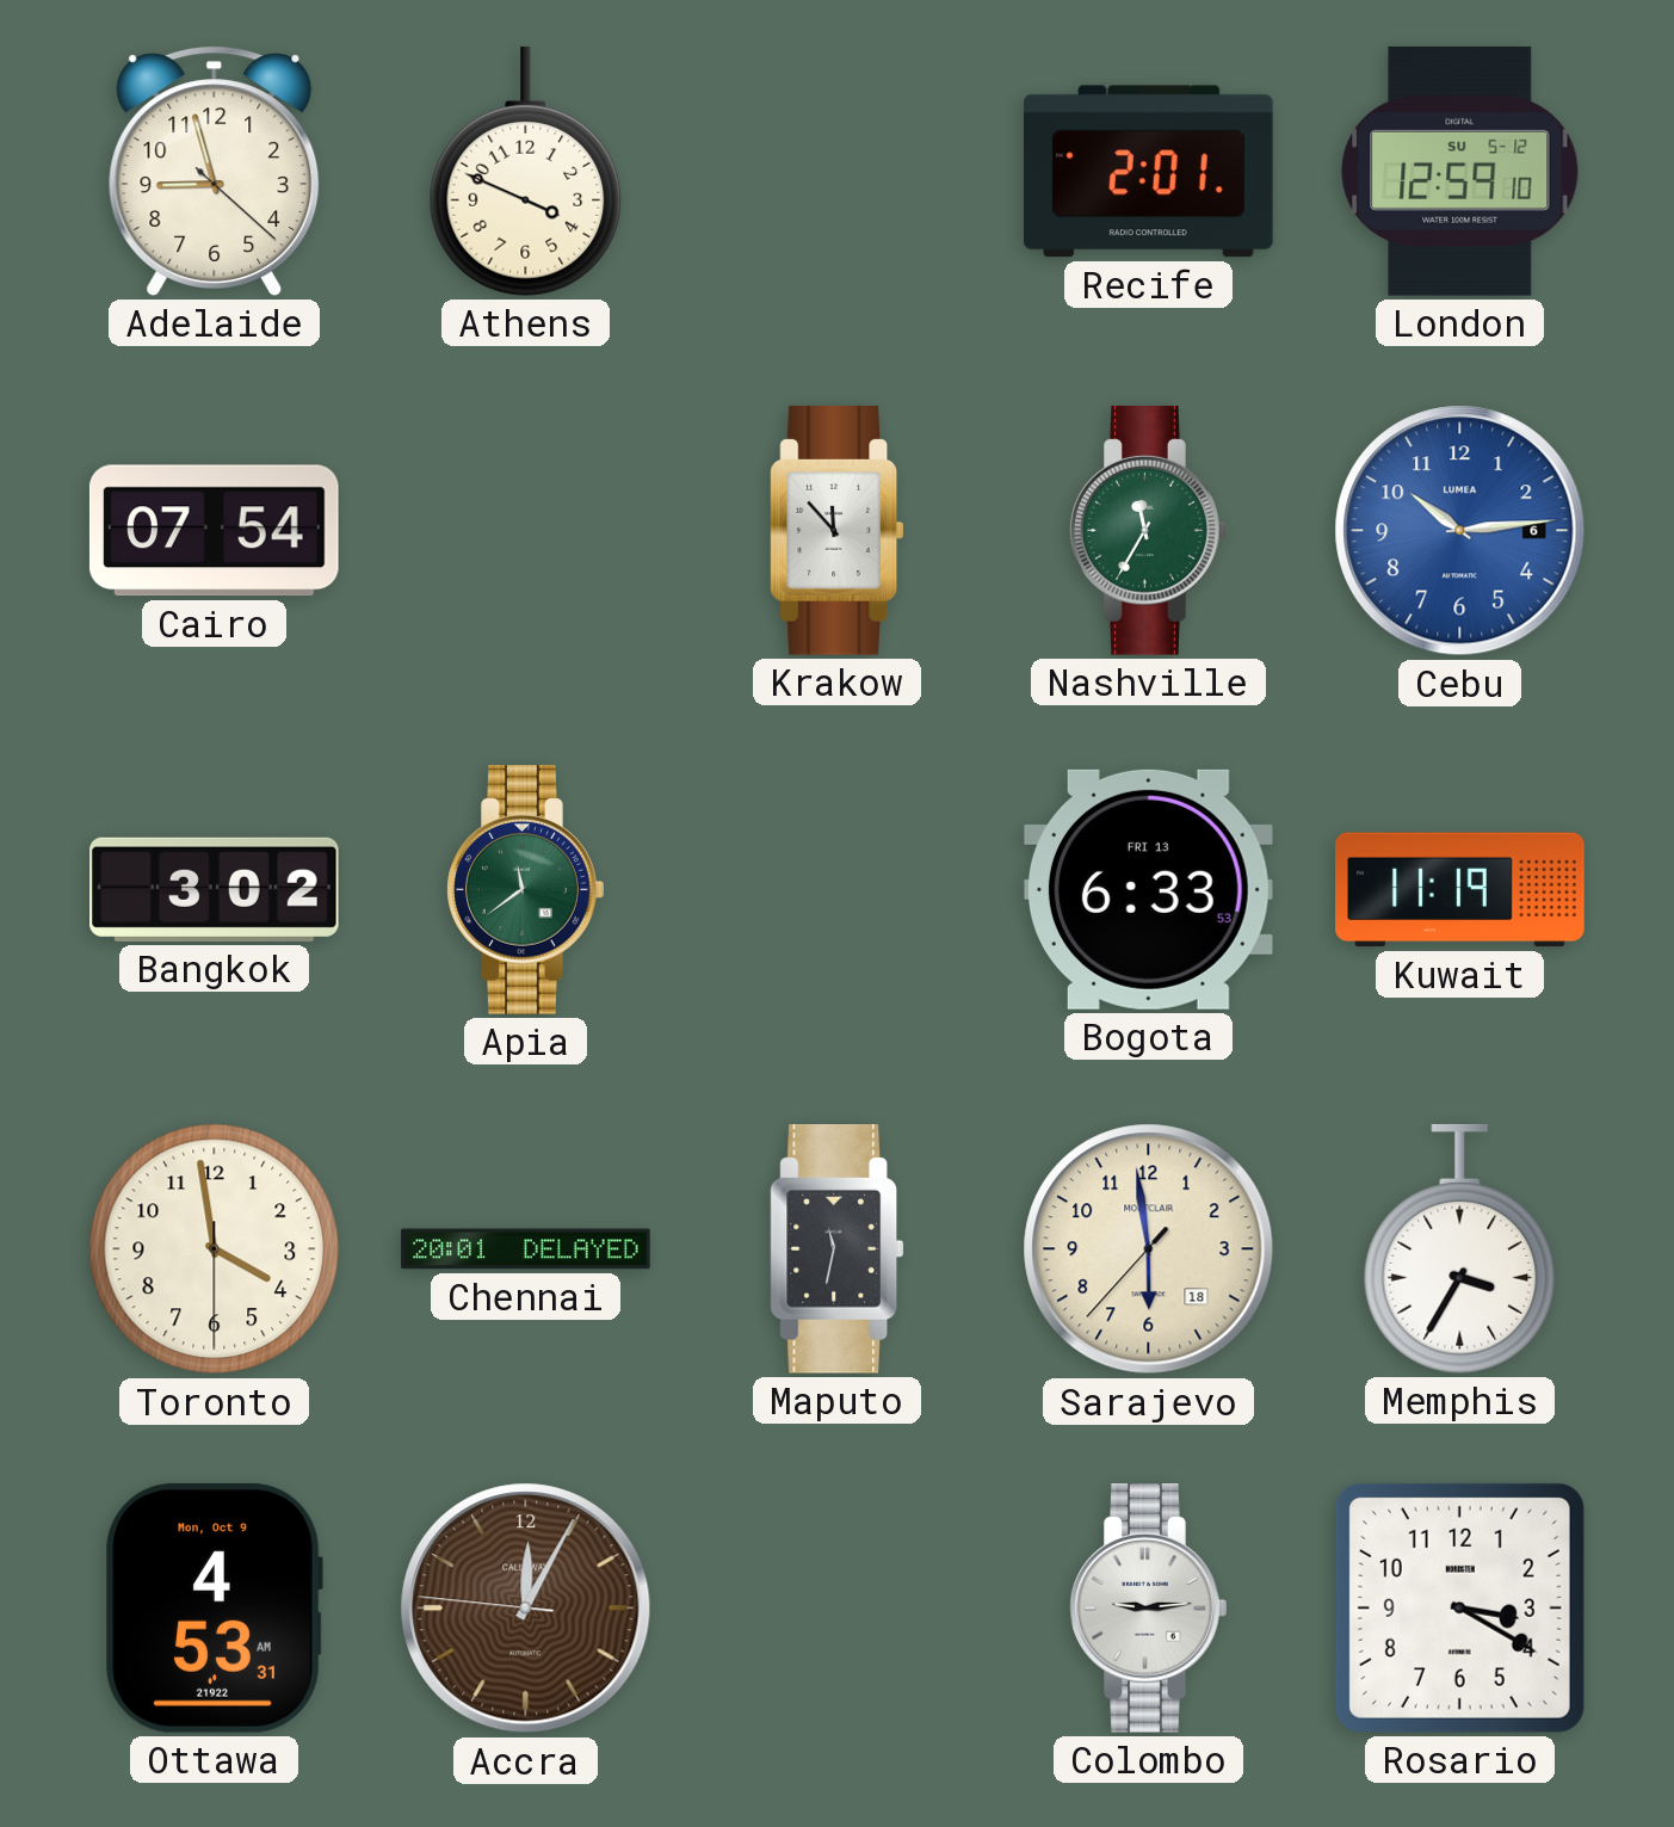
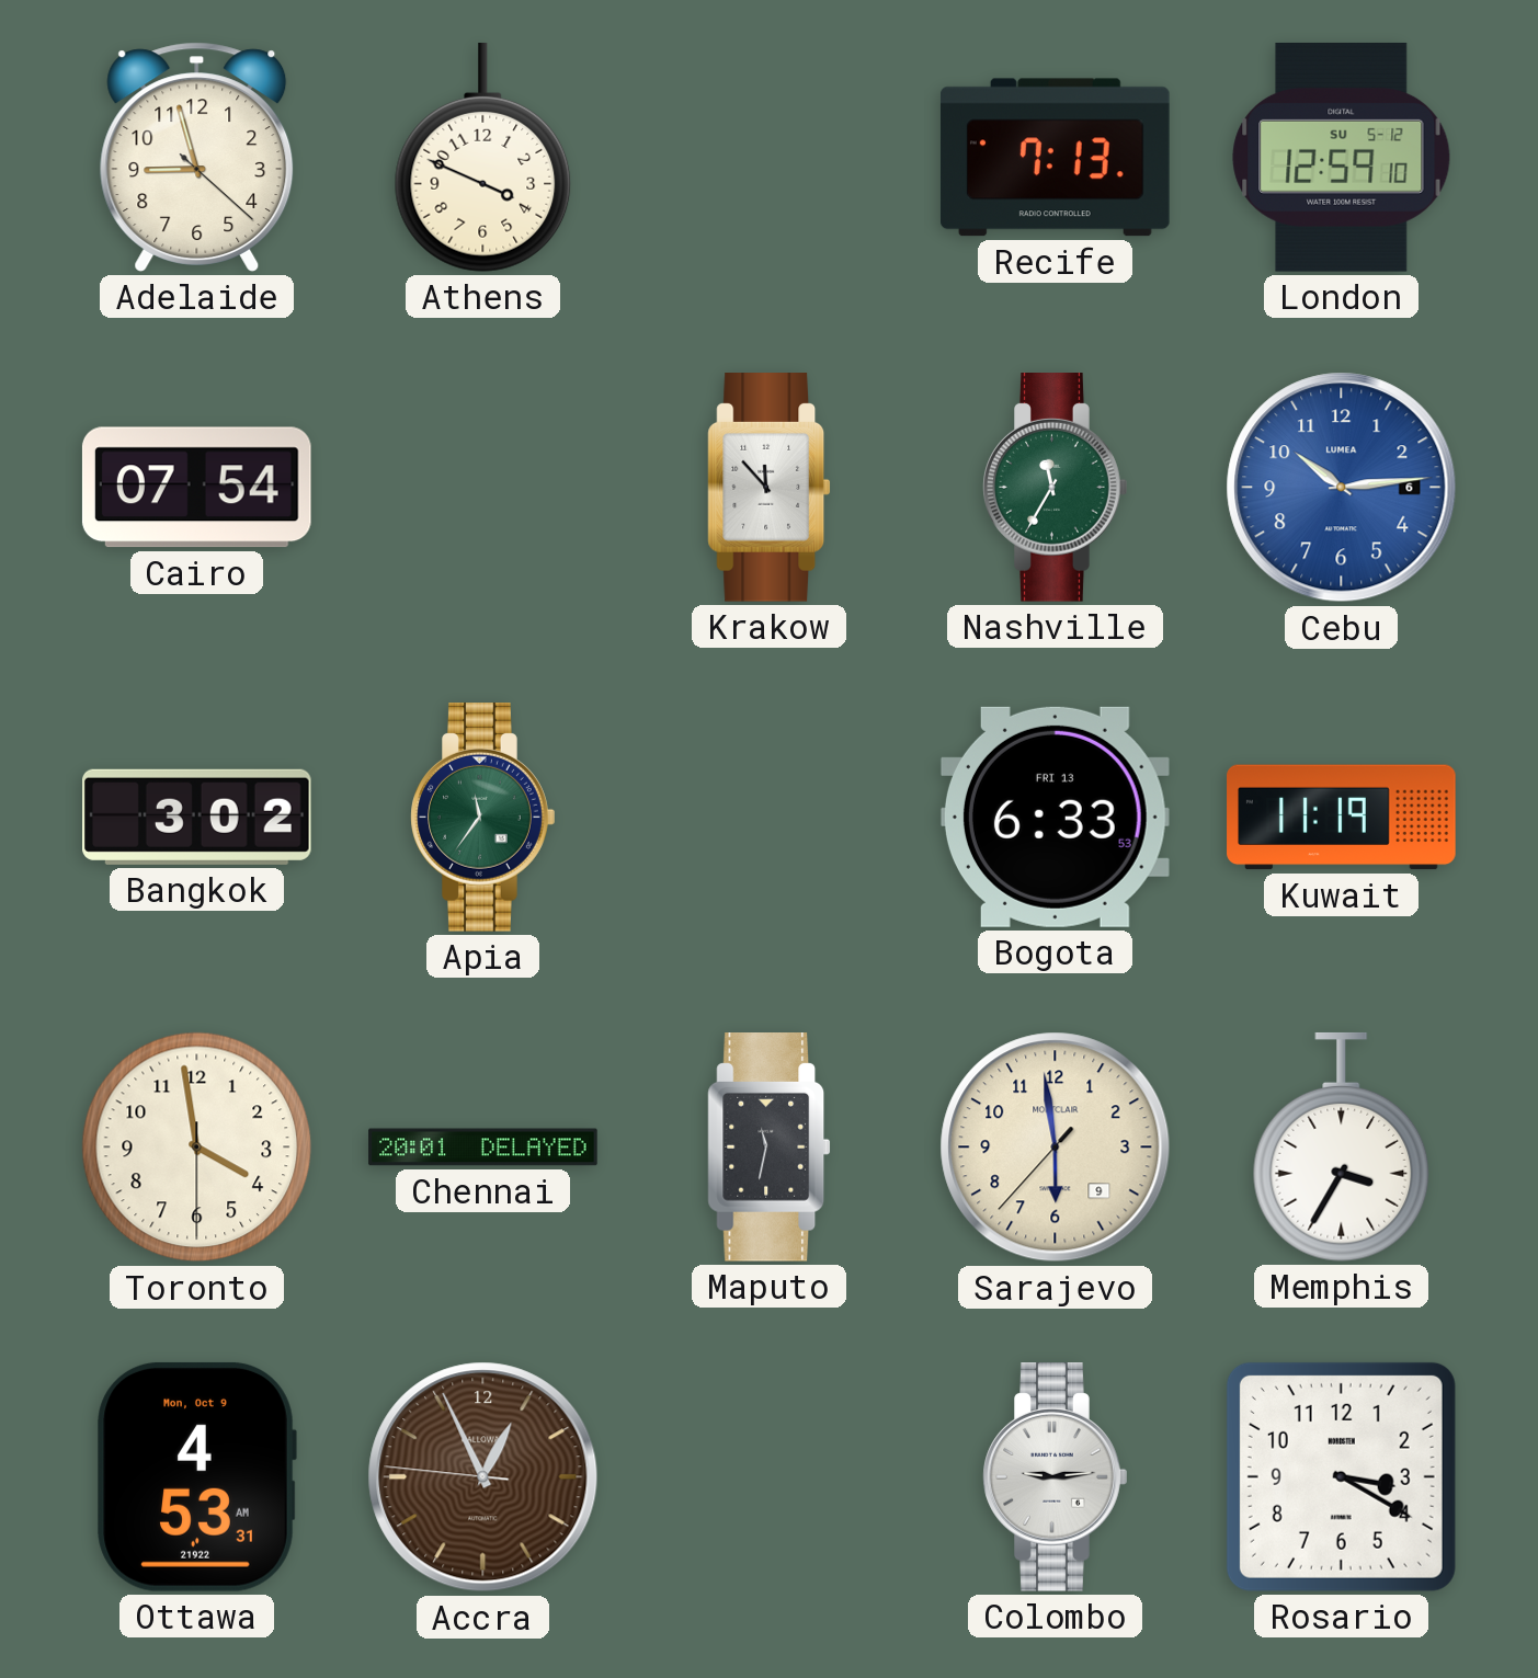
Recife: 2:01 -> 7:13 (1056, 158)
Apia: 11:39 -> 11:36 (483, 818)
Sarajevo date: 18 -> 9 (1056, 1148)
Accra: 12:04 -> 12:55 (483, 1477)
